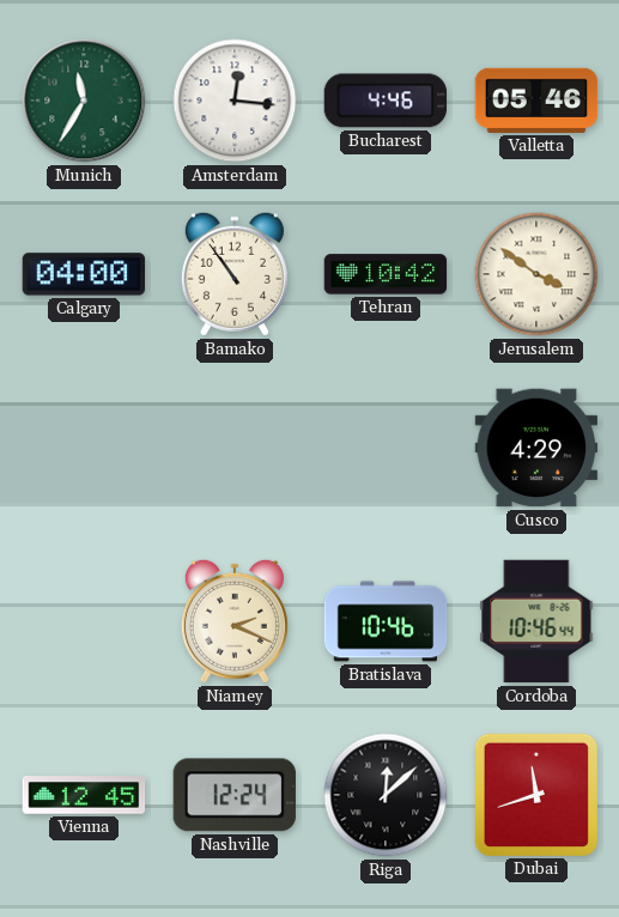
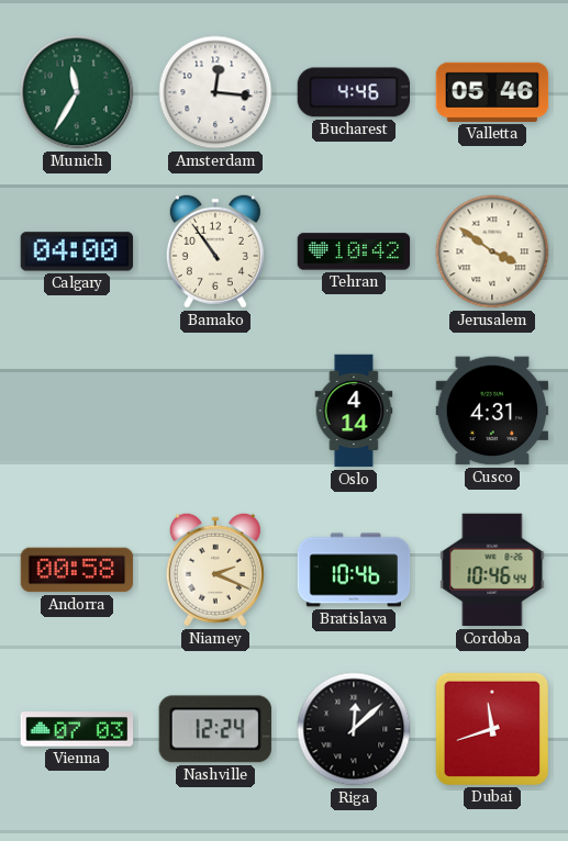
Oslo: none -> 4:14 (354, 411)
Cusco: 4:29 -> 4:31 (492, 411)
Andorra: none -> 00:58 (77, 570)
Vienna: 12:45 -> 07:03 (77, 729)
